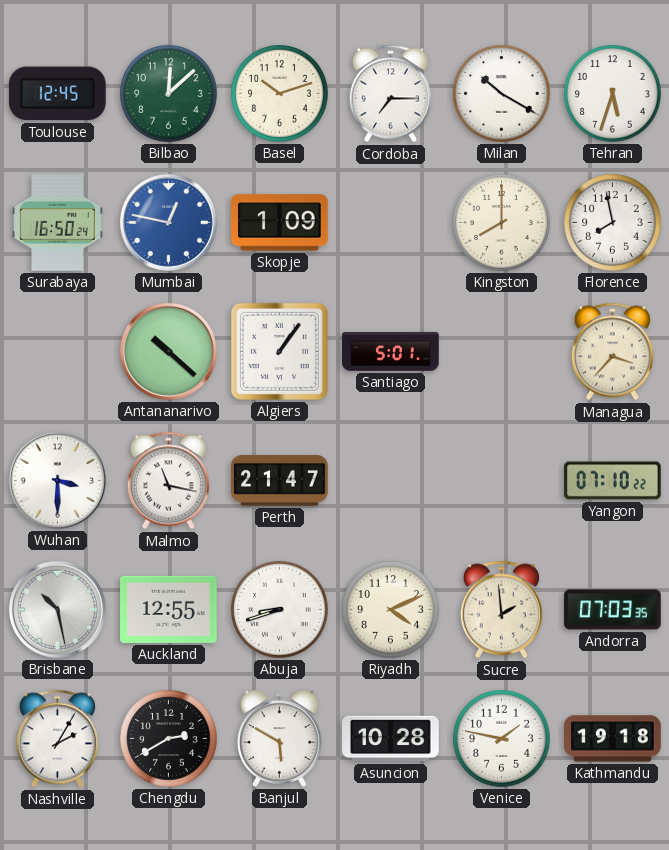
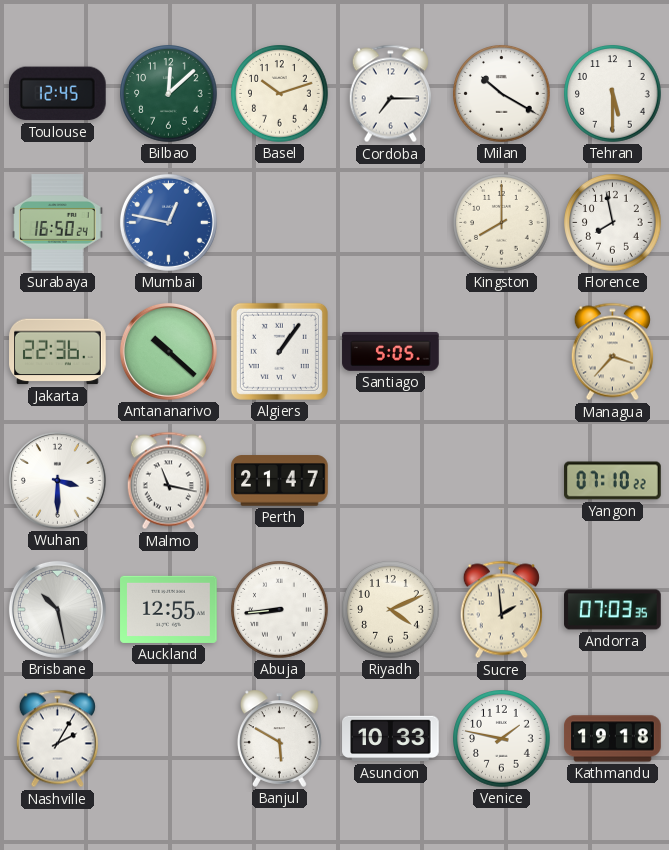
Tehran: 5:33 -> 5:30 (613, 94)
Skopje: 1:09 -> none (280, 223)
Jakarta: none -> 22:36 (58, 352)
Santiago: 5:01 -> 5:05 (391, 351)
Abuja: 8:42 -> 8:44 (280, 610)
Chengdu: 2:40 -> none (169, 739)
Asuncion: 10:28 -> 10:33 (391, 739)
